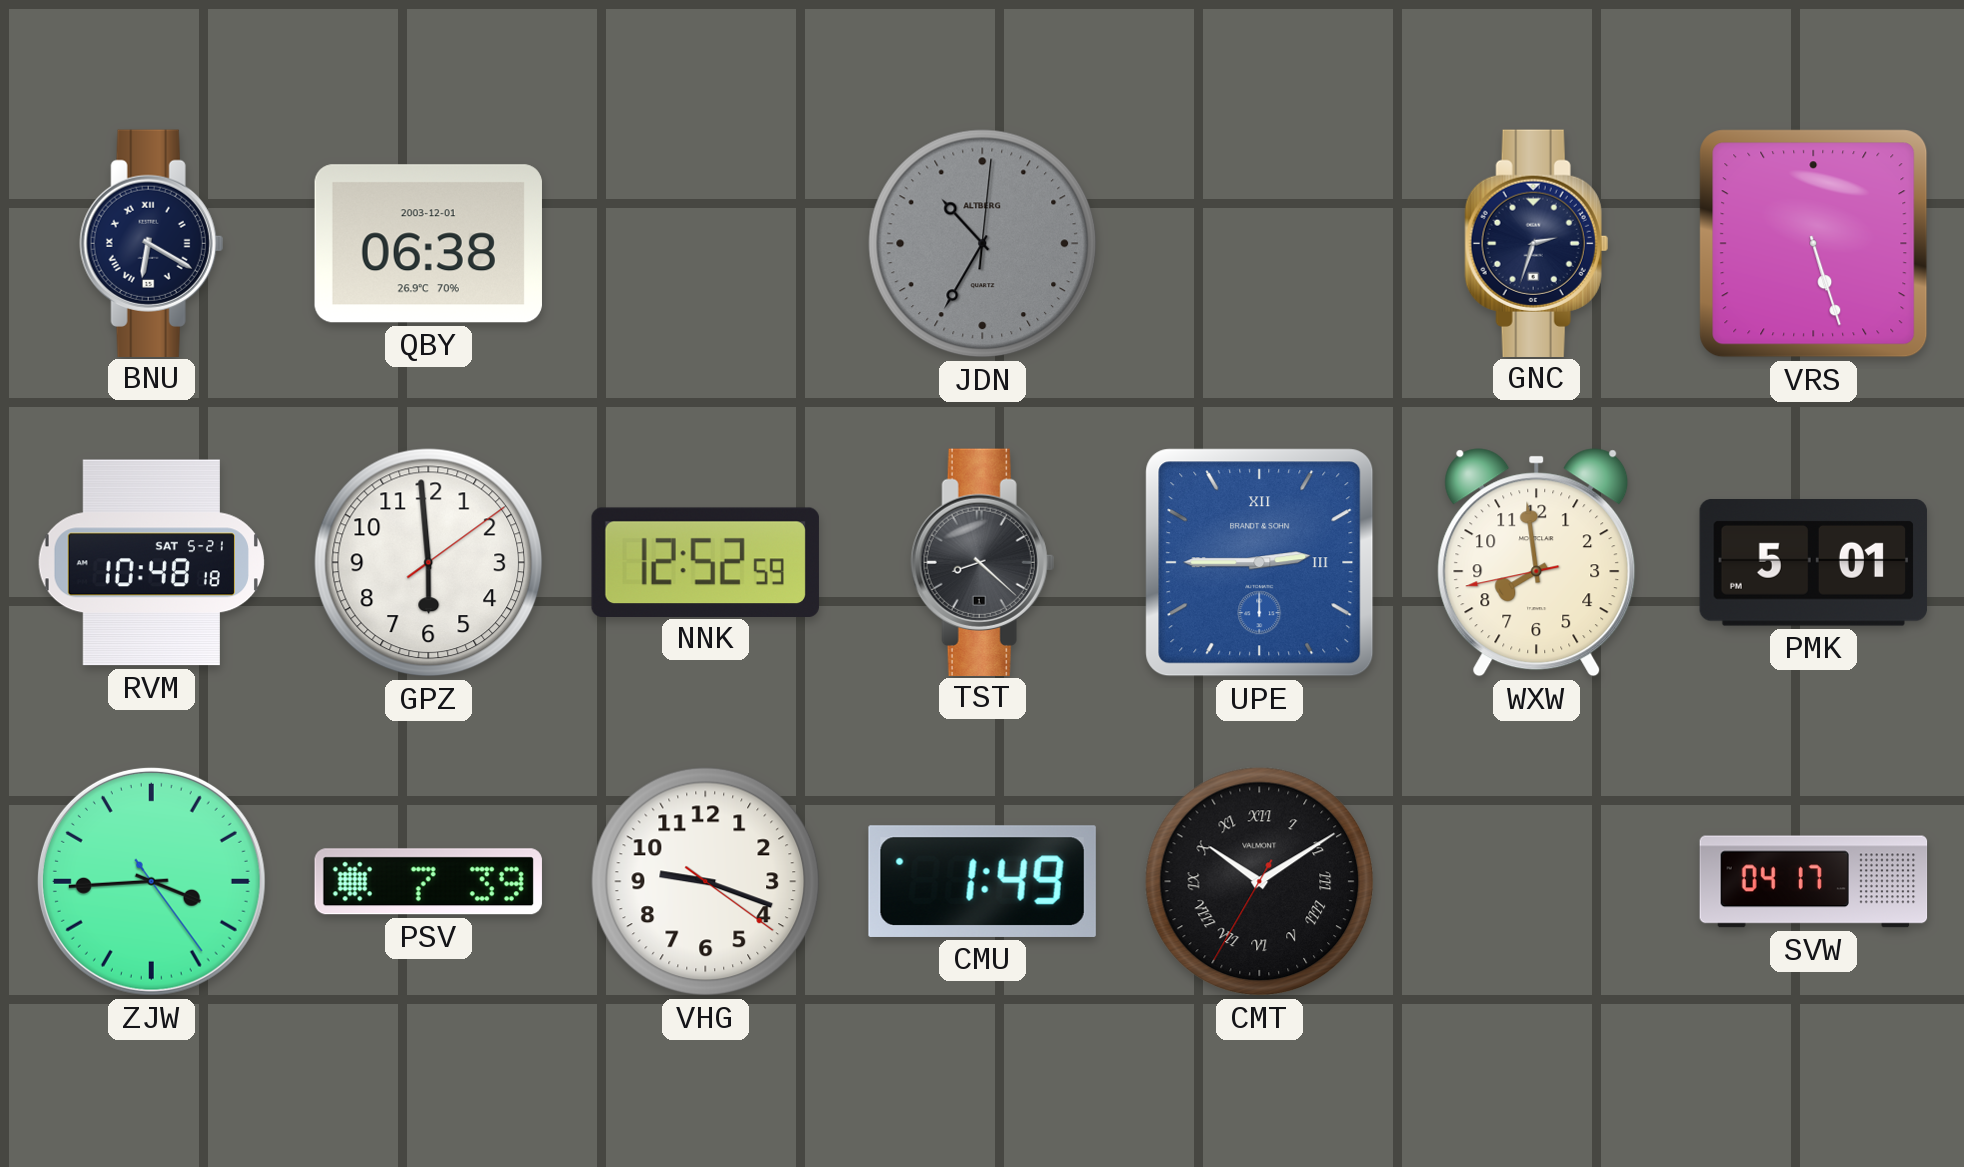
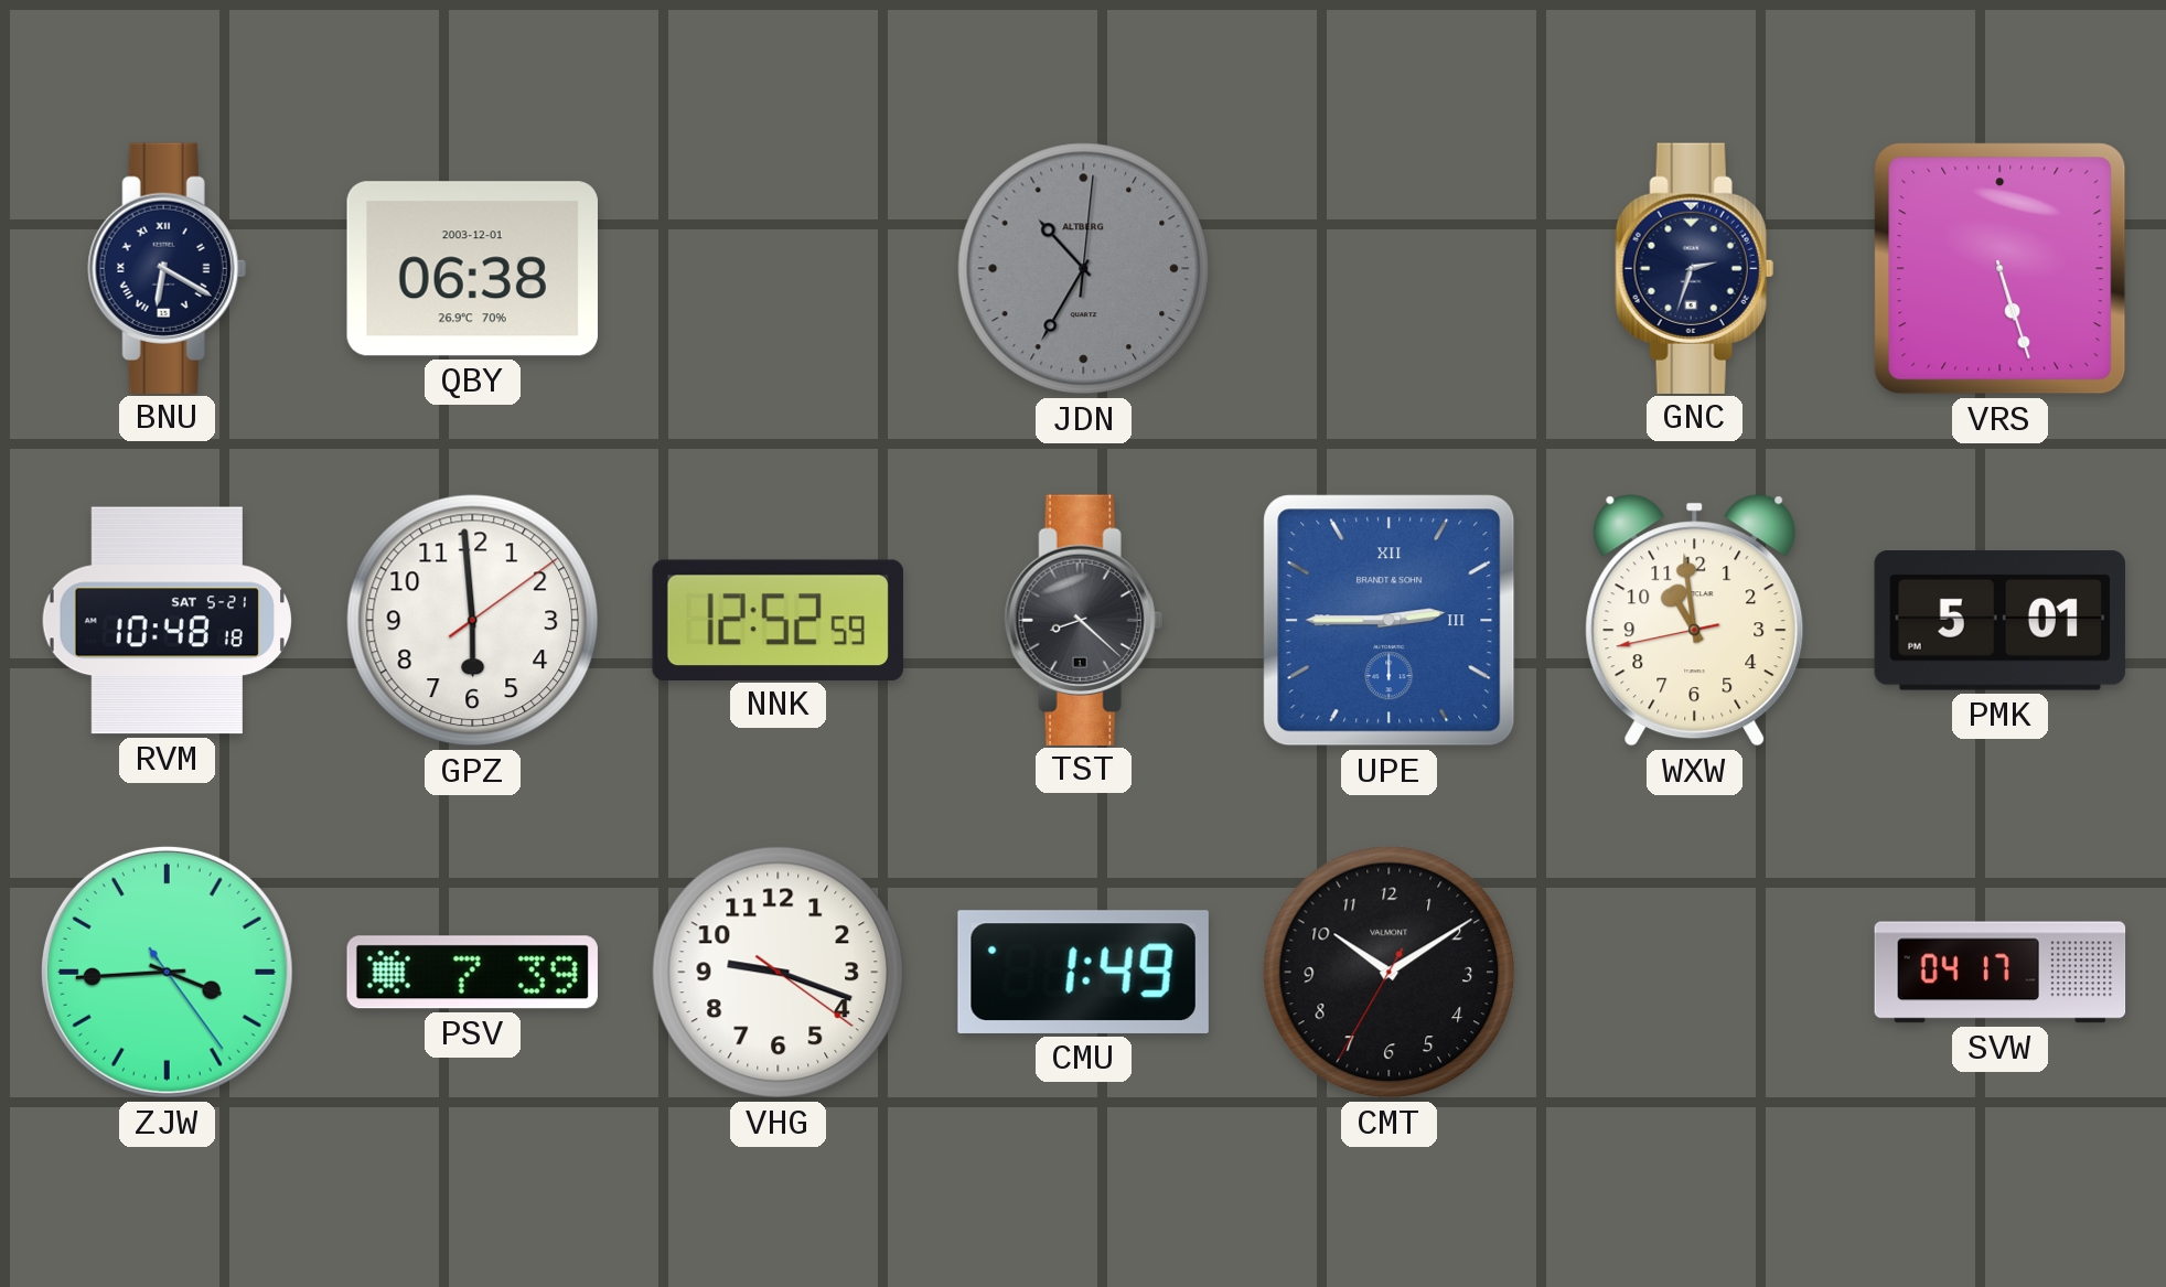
WXW: 7:58 -> 10:58 (1695, 621)
CMT numerals: Roman -> Arabic (1390, 973)
